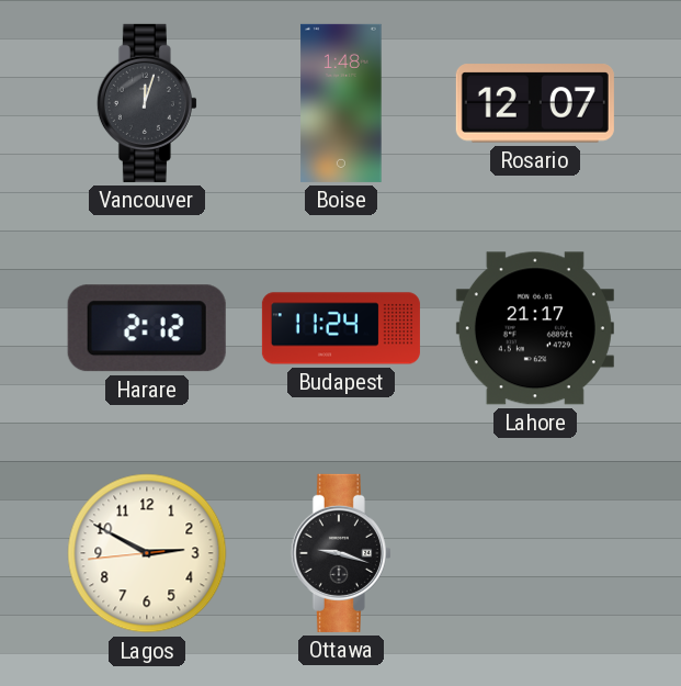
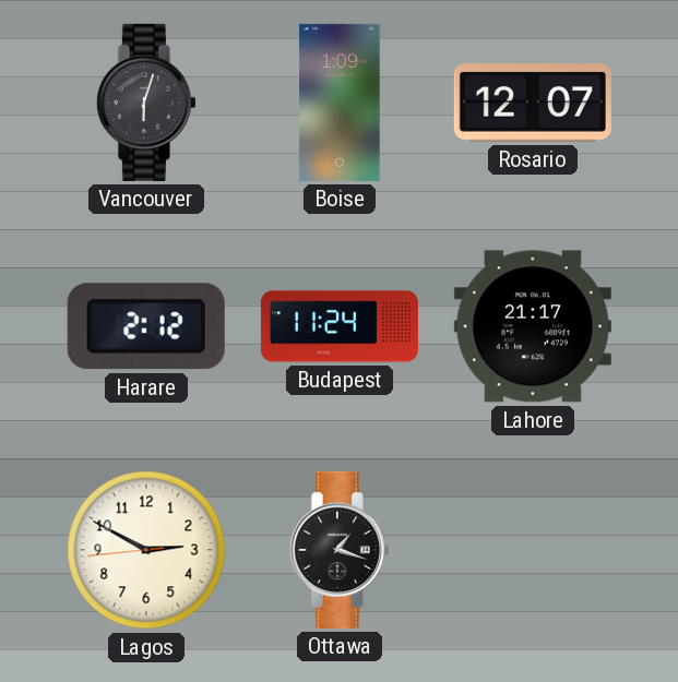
Vancouver: 12:03 -> 6:03 (146, 103)
Boise: 1:48 -> 1:09 (340, 103)
Ottawa: 9:18 -> 1:18 (340, 550)
